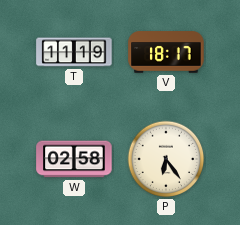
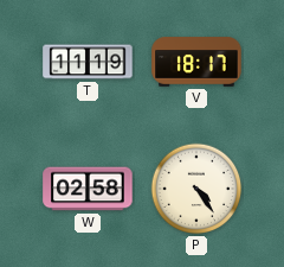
P: 6:24 -> 4:24 (196, 189)
